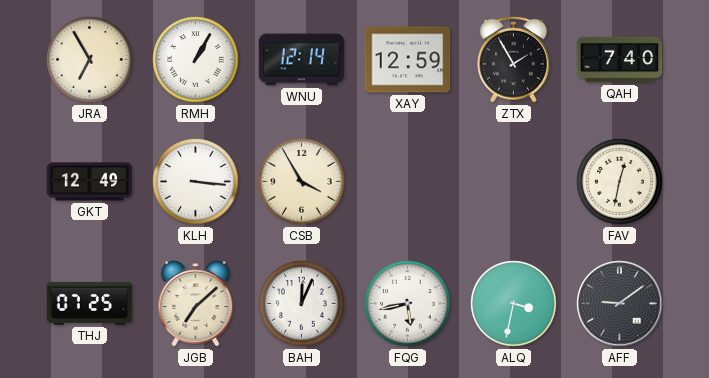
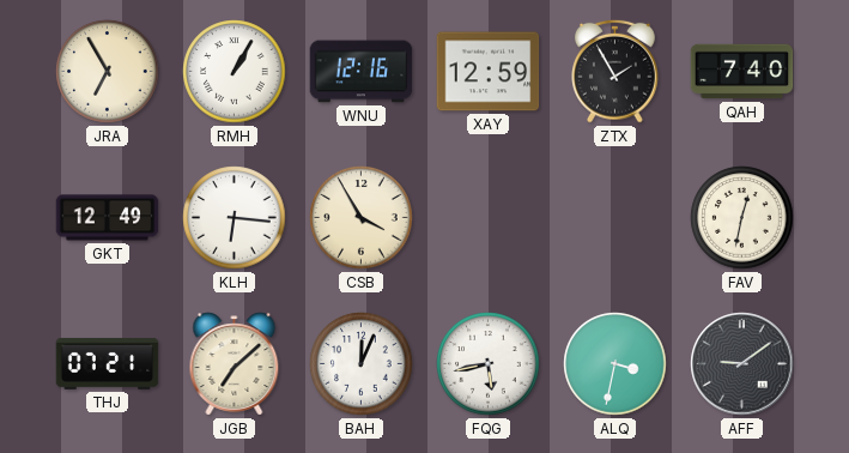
WNU: 12:14 -> 12:16 (362, 72)
KLH: 3:16 -> 6:16 (235, 218)
THJ: 07:25 -> 07:21 (108, 363)
